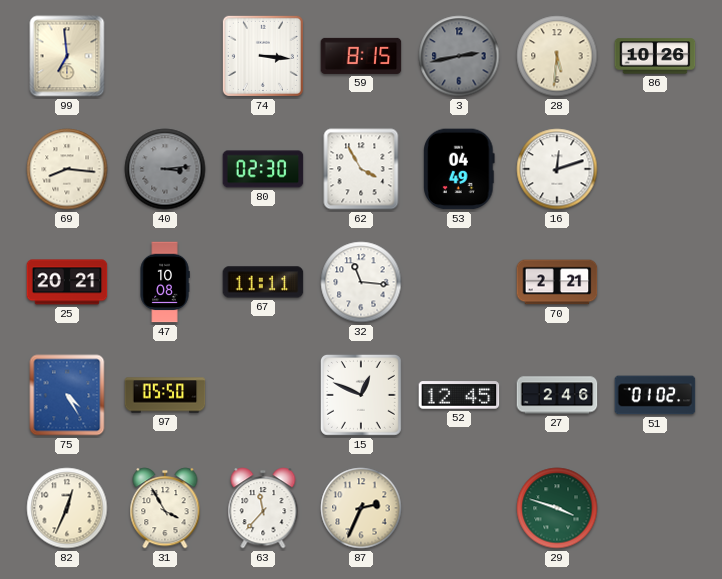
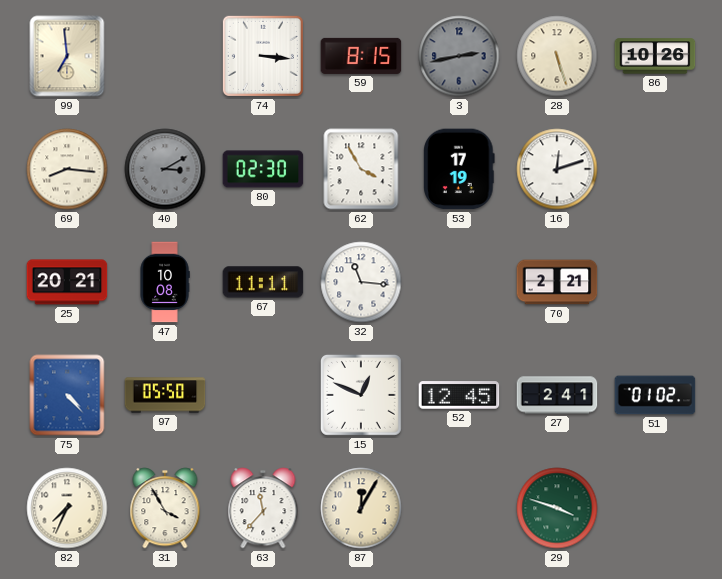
28: 5:31 -> 5:27 (557, 56)
40: 3:14 -> 3:10 (165, 169)
53: 04:49 -> 17:19 (459, 169)
75: 4:25 -> 4:23 (67, 395)
27: 2:46 -> 2:41 (557, 395)
82: 12:34 -> 7:34 (67, 508)
87: 2:34 -> 12:05 (361, 508)
